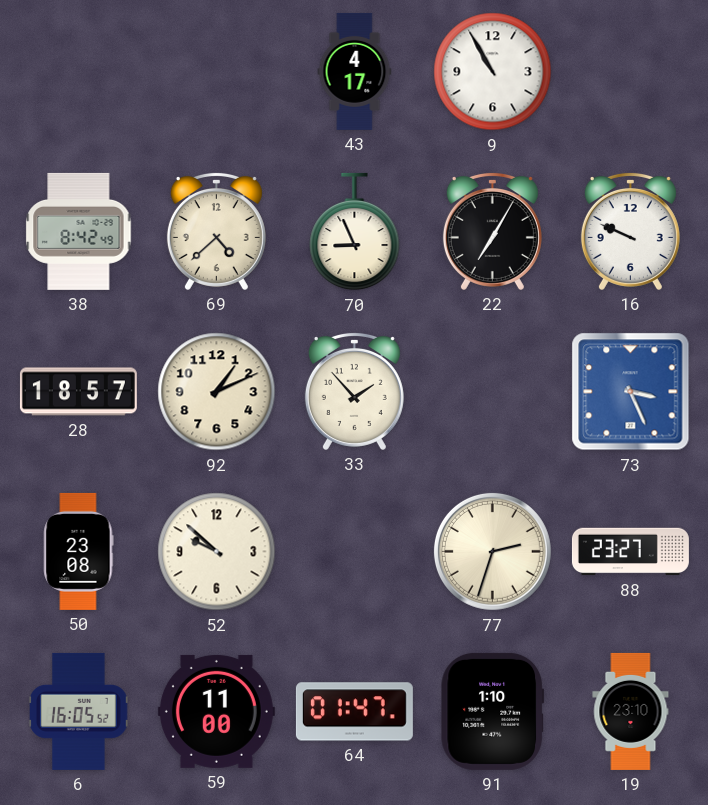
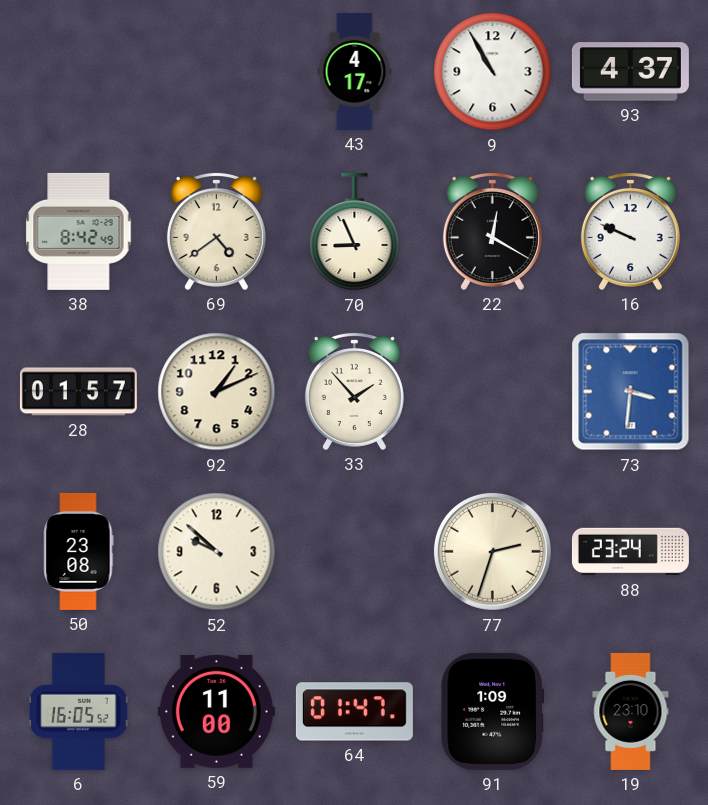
93: none -> 4:37 (630, 72)
69: 4:38 -> 4:39 (216, 231)
22: 7:05 -> 12:20 (492, 231)
28: 18:57 -> 01:57 (78, 392)
73: 3:26 -> 3:31 (631, 392)
88: 23:27 -> 23:24 (630, 552)
91: 1:10 -> 1:09 (492, 711)
